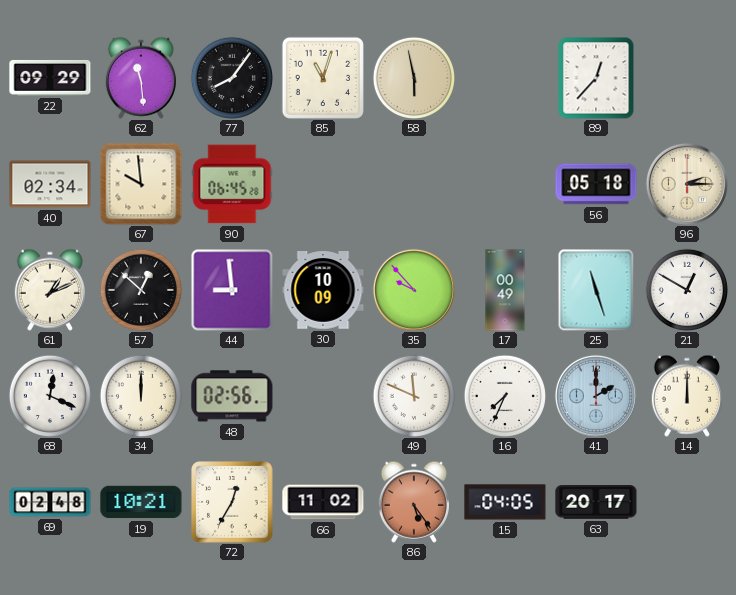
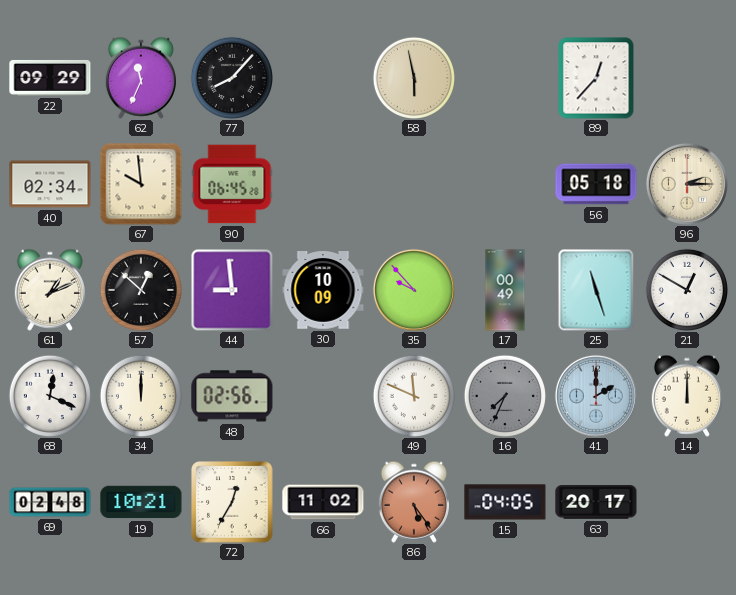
62: 11:29 -> 11:34 (141, 78)
77: 8:06 -> 8:07 (231, 77)
85: 11:03 -> none (323, 78)
16 dial: white -> grey (504, 395)
